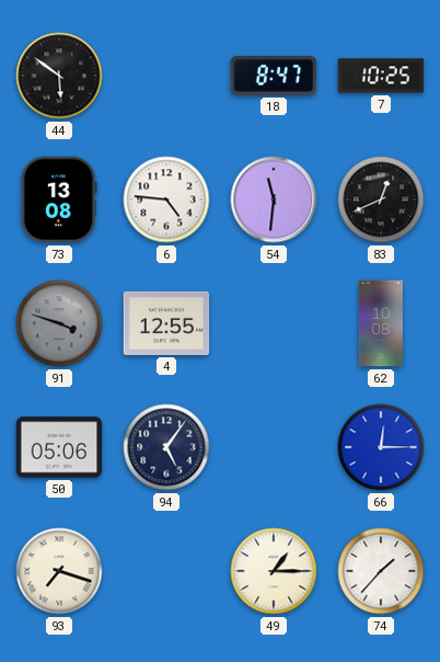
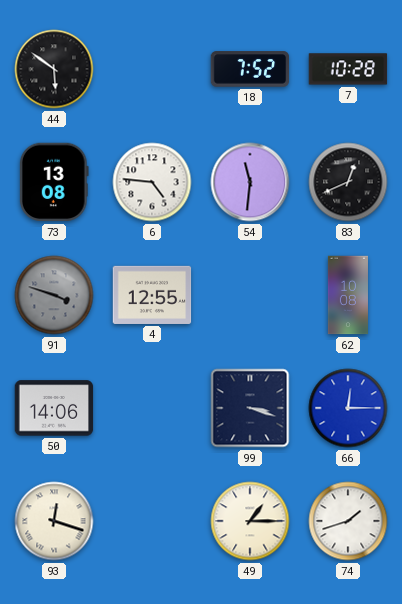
18: 8:47 -> 7:52 (250, 69)
7: 10:25 -> 10:28 (348, 69)
50: 05:06 -> 14:06 (54, 408)
94: 5:06 -> none (166, 447)
99: none -> 3:18 (250, 408)
93: 7:18 -> 12:18 (54, 521)
74: 1:37 -> 1:42 (348, 521)
